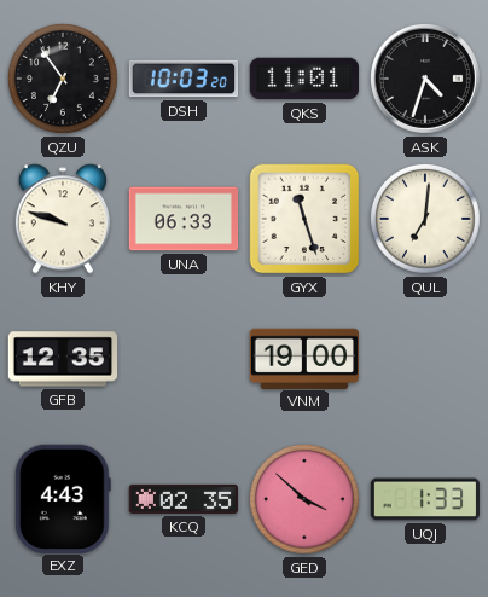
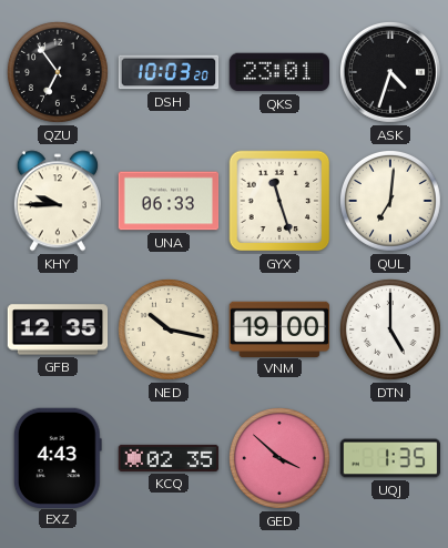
QKS: 11:01 -> 23:01 (278, 72)
KHY: 9:48 -> 9:45 (58, 201)
NED: none -> 10:17 (169, 329)
DTN: none -> 5:00 (390, 329)
UQJ: 1:33 -> 1:35 (390, 458)
